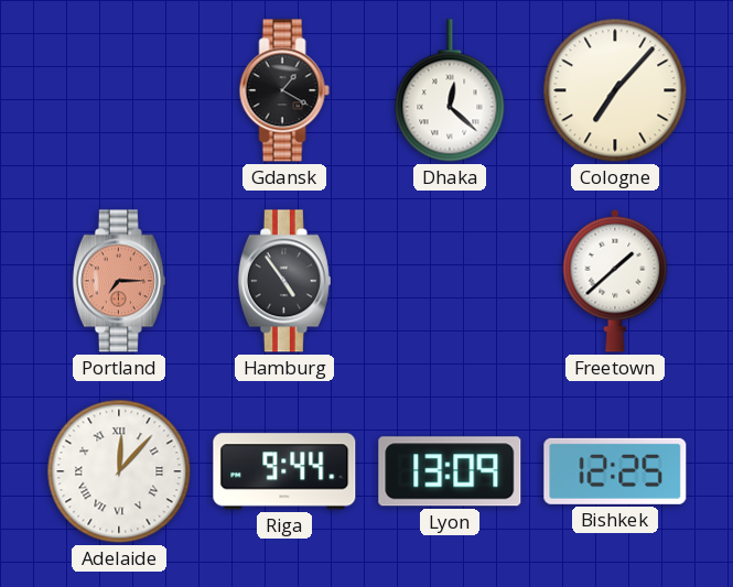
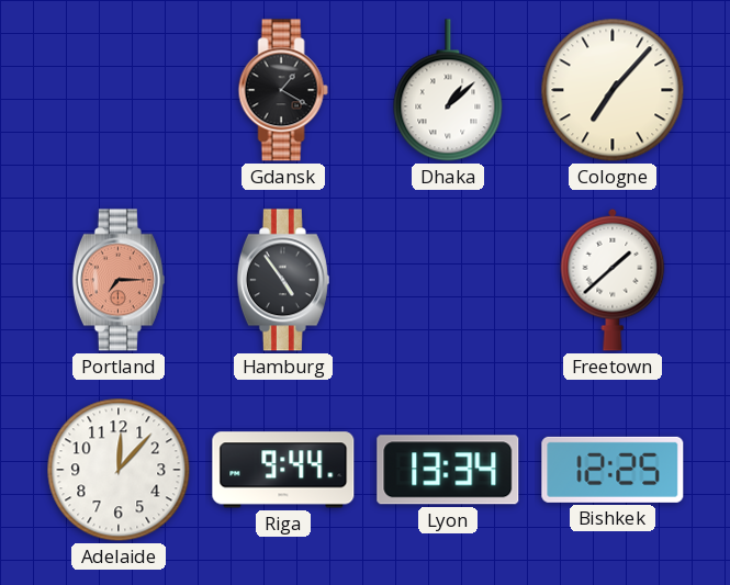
Dhaka: 12:22 -> 1:08 (448, 90)
Adelaide numerals: Roman -> Arabic (119, 470)
Lyon: 13:09 -> 13:34 (448, 470)
